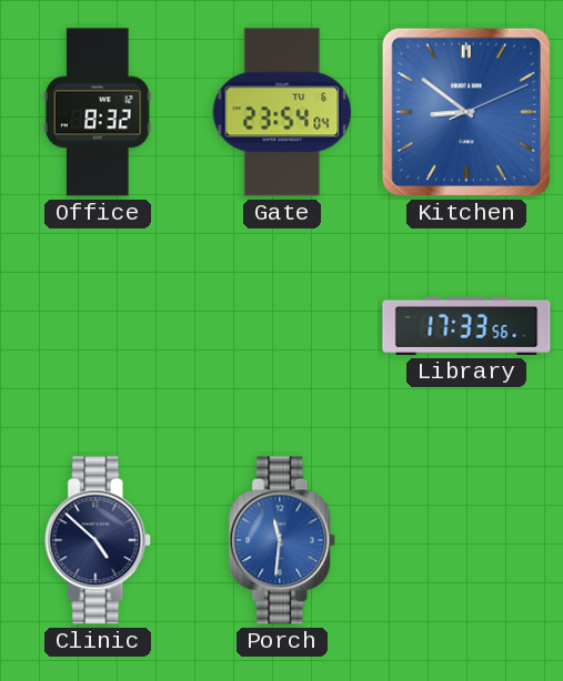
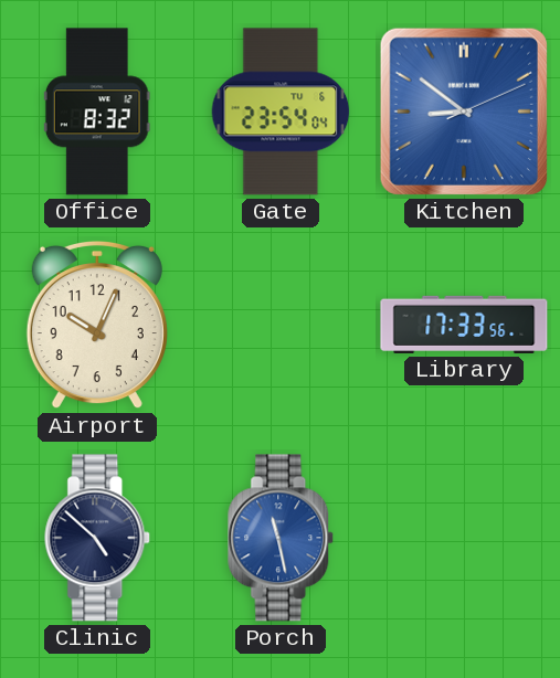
Airport: none -> 10:04 (97, 325)
Porch: 11:31 -> 11:28 (282, 538)
